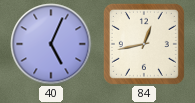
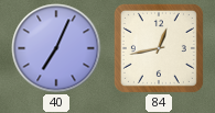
40: 5:04 -> 7:04 (56, 48)
